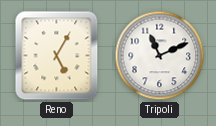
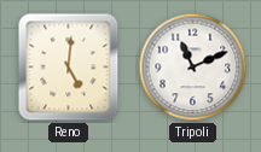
Reno: 5:05 -> 5:01 (69, 68)
